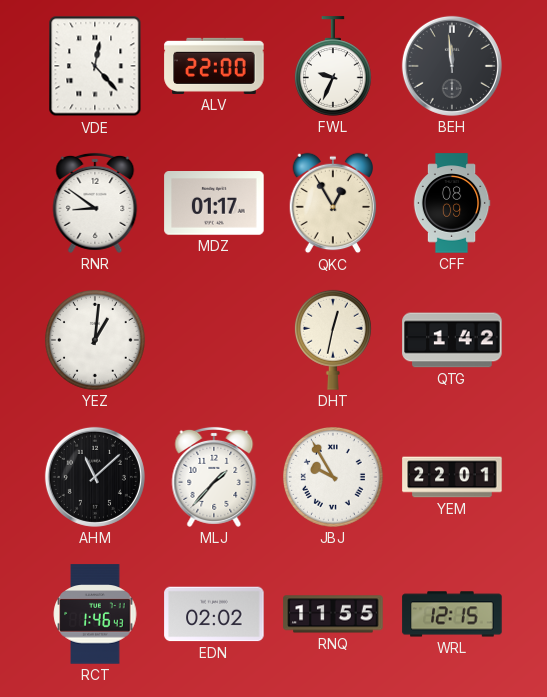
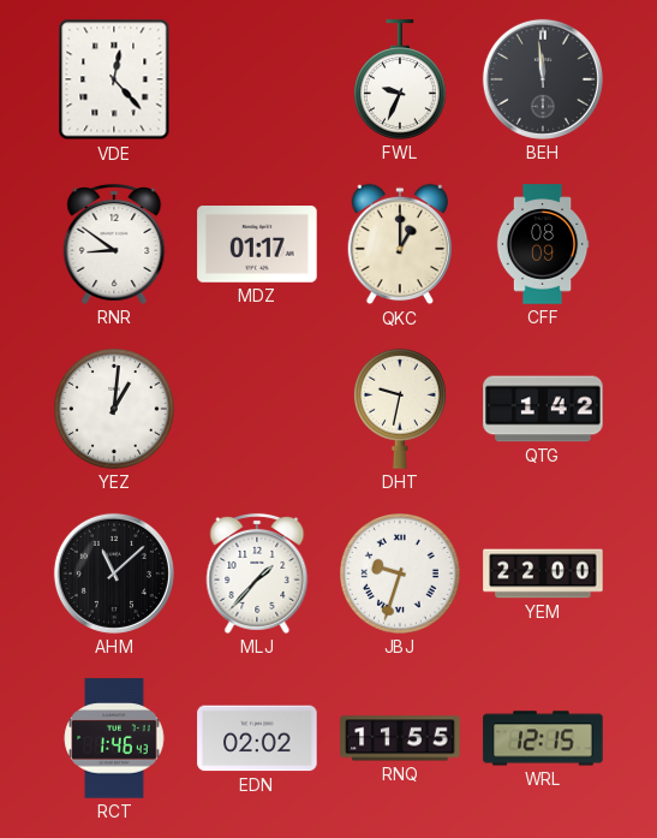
ALV: 22:00 -> none (214, 66)
QKC: 12:55 -> 1:00 (400, 244)
DHT: 12:32 -> 9:32 (400, 409)
JBJ: 9:55 -> 9:33 (401, 575)
YEM: 22:01 -> 22:00 (543, 573)
